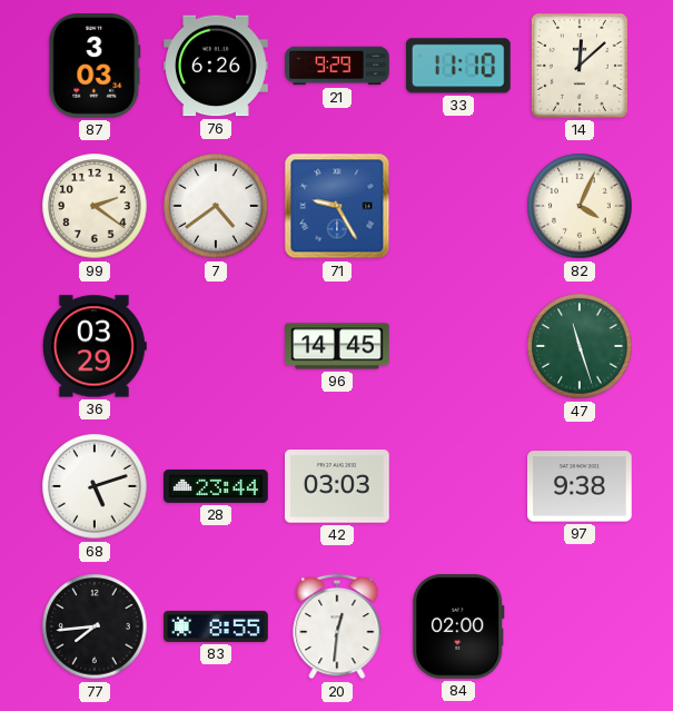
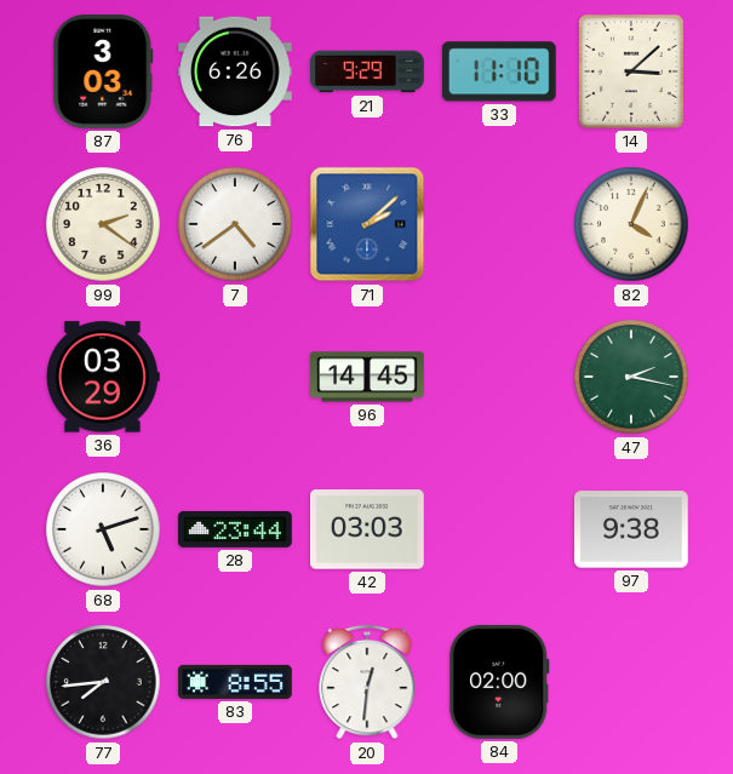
14: 12:08 -> 3:08 (631, 71)
71: 9:25 -> 2:08 (367, 224)
47: 11:27 -> 2:17 (631, 377)
